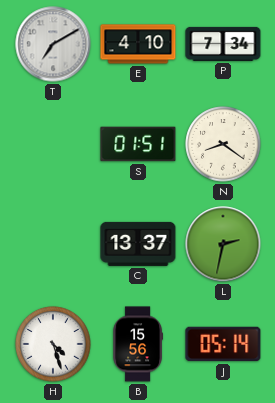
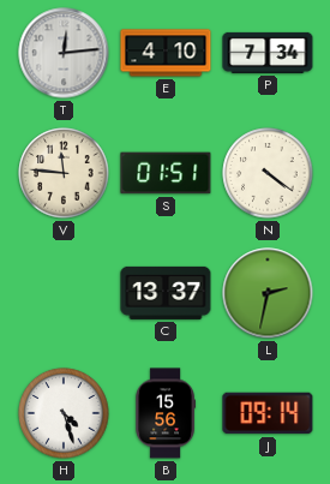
T: 7:10 -> 12:14 (64, 53)
V: none -> 11:46 (64, 173)
N: 8:21 -> 4:21 (268, 173)
J: 05:14 -> 09:14 (268, 413)
